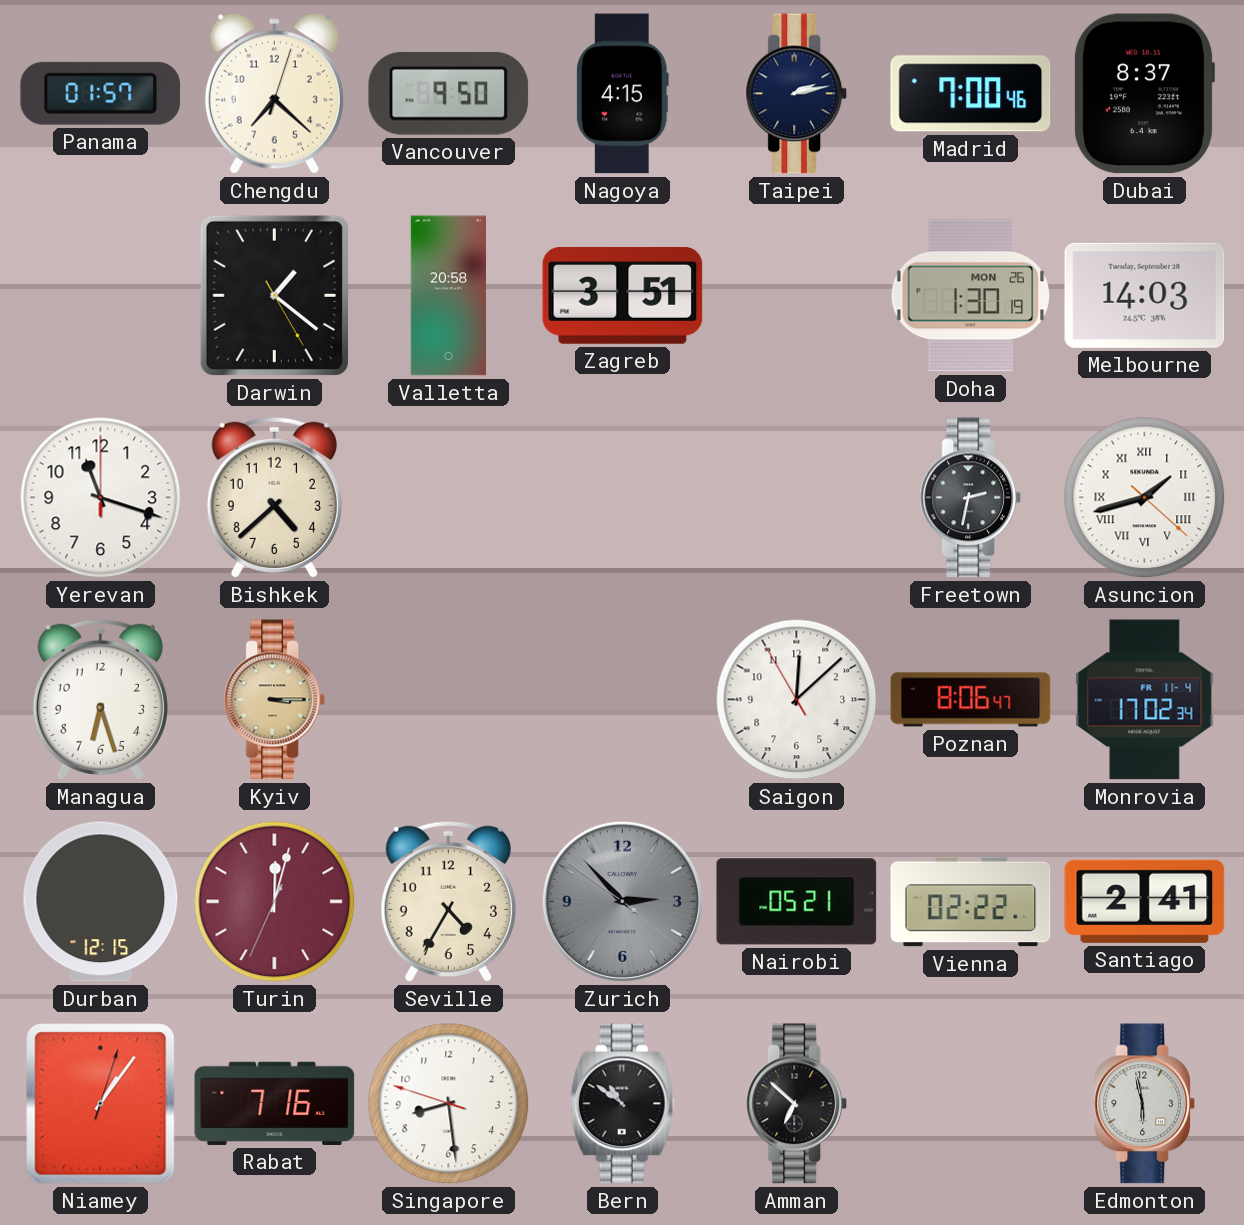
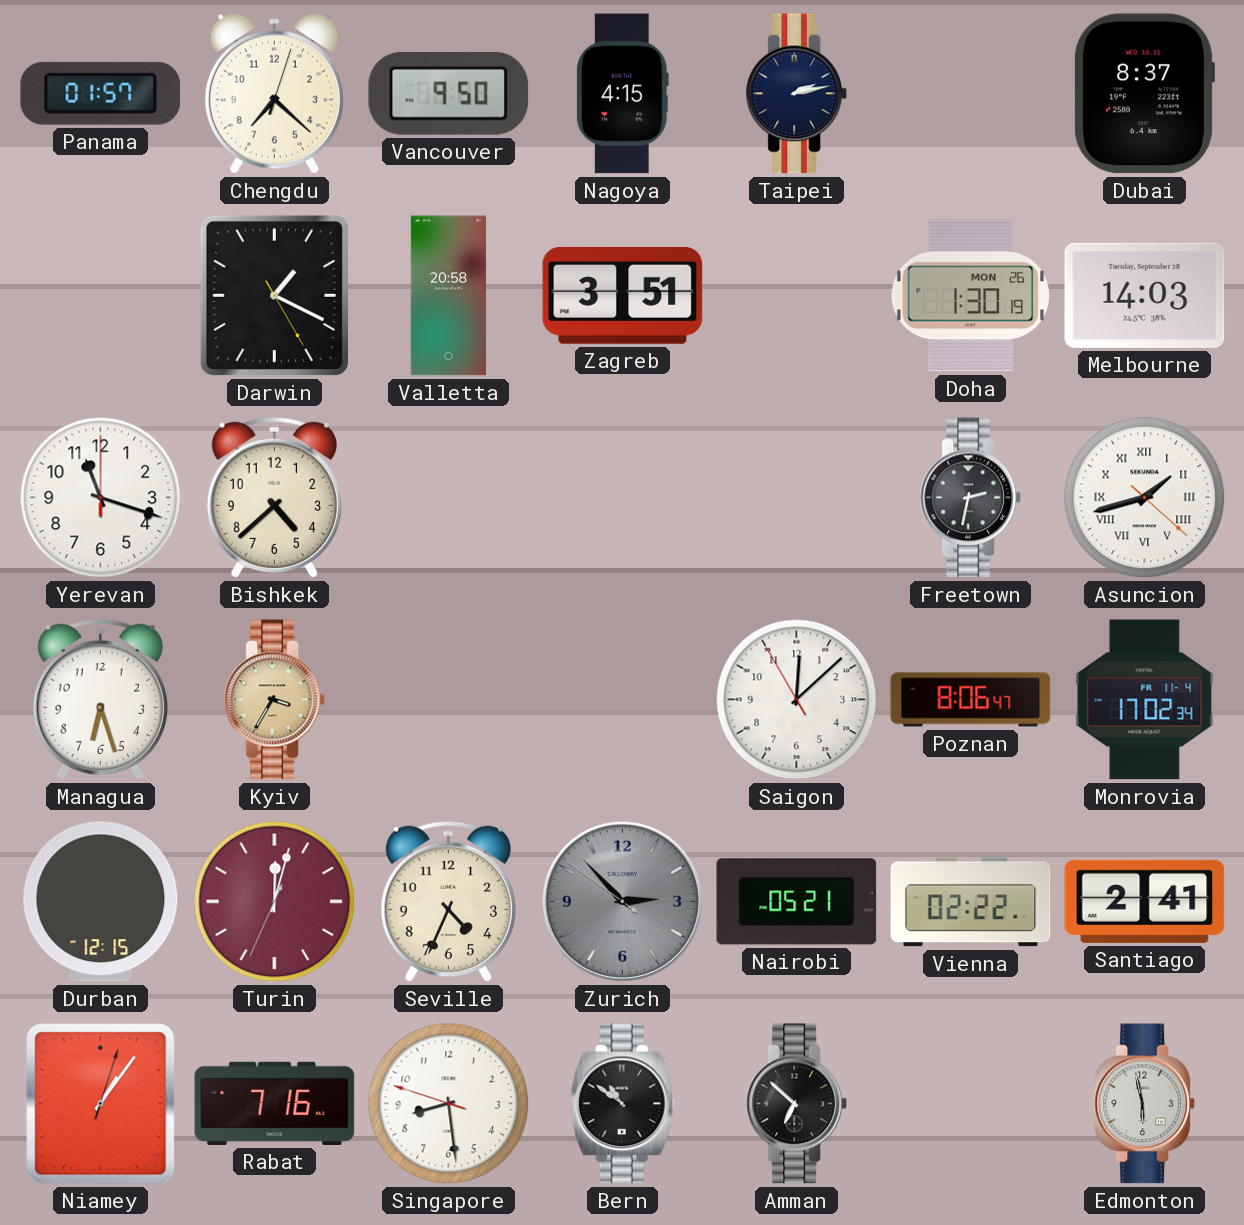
Madrid: 7:00 -> none (971, 94)
Darwin: 1:21 -> 1:19 (274, 295)
Kyiv: 3:15 -> 3:35 (275, 700)
Seville: 4:35 -> 4:34 (448, 901)
